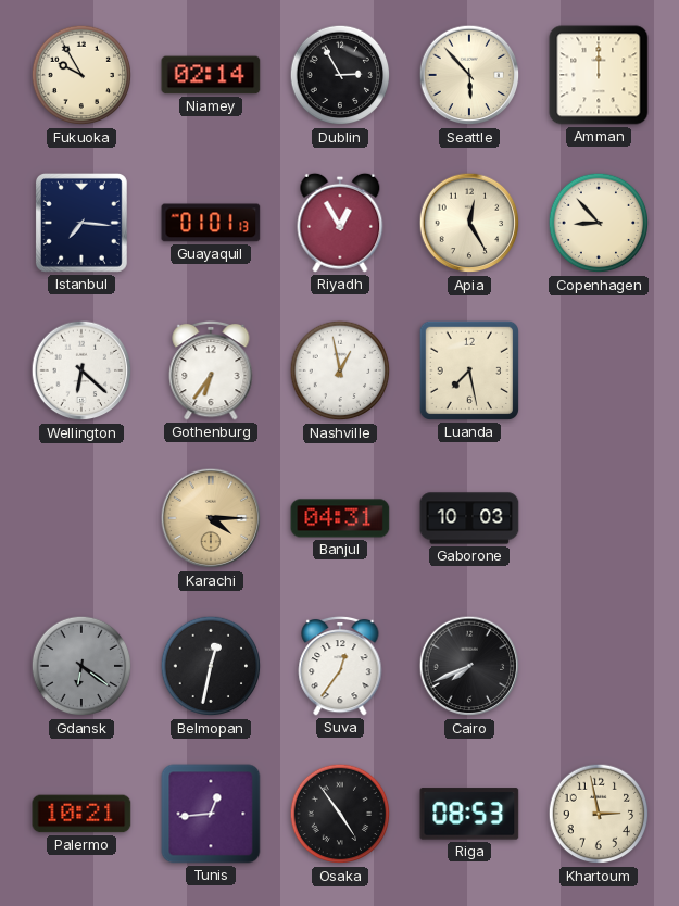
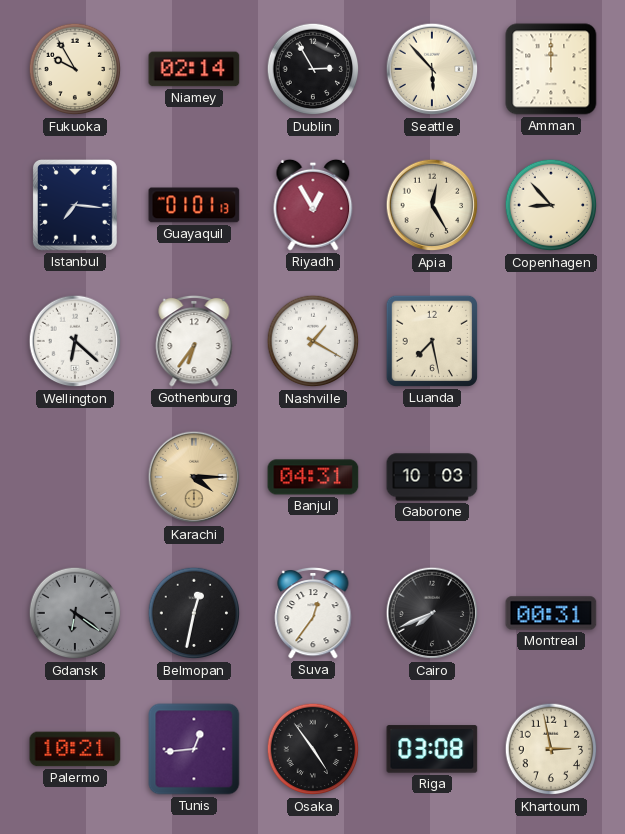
Nashville: 12:58 -> 1:20 (313, 341)
Montreal: none -> 00:31 (551, 613)
Riga: 08:53 -> 03:08 (432, 749)
